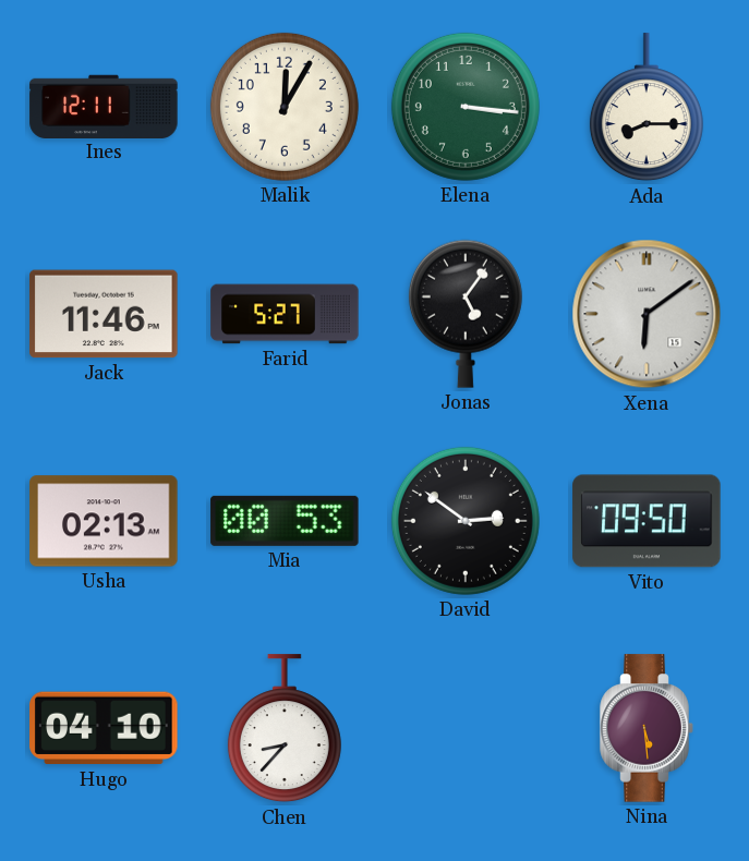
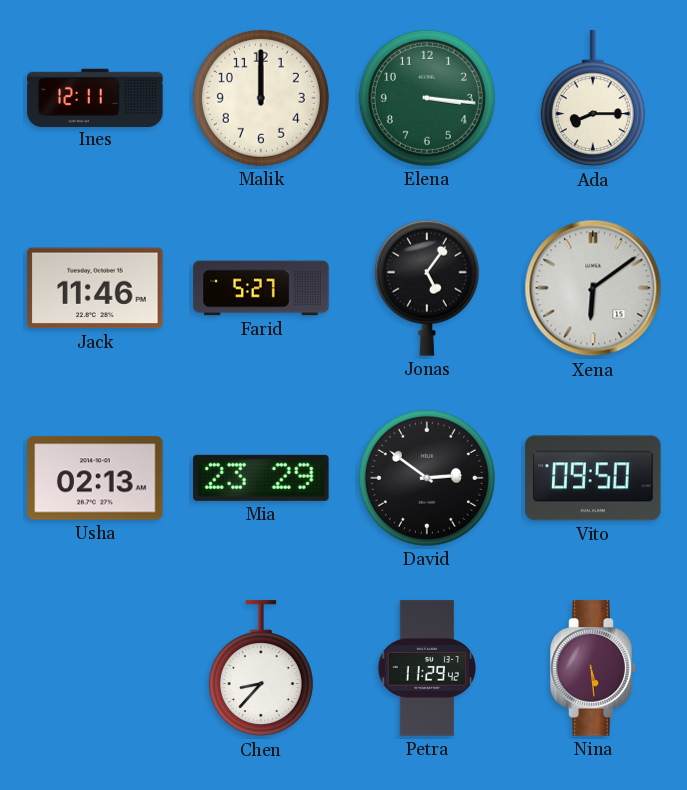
Malik: 12:05 -> 12:00 (261, 98)
Mia: 00:53 -> 23:29 (261, 478)
Hugo: 04:10 -> none (104, 728)
Petra: none -> 11:29 (427, 668)
